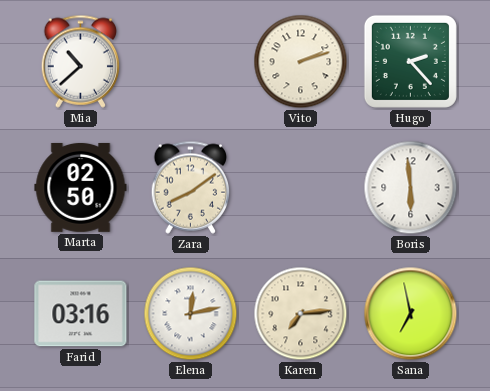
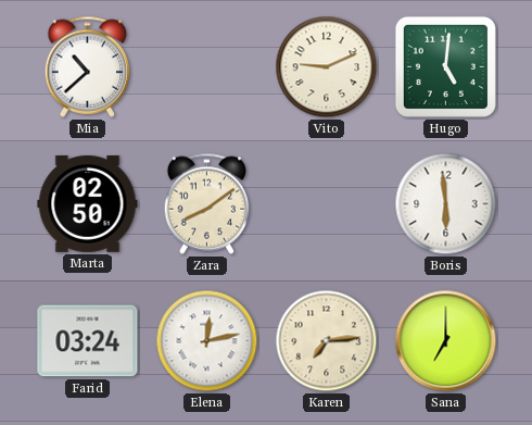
Vito: 2:12 -> 9:11 (327, 67)
Hugo: 2:23 -> 5:01 (445, 66)
Farid: 03:16 -> 03:24 (88, 341)
Sana: 6:58 -> 7:00 (446, 341)
